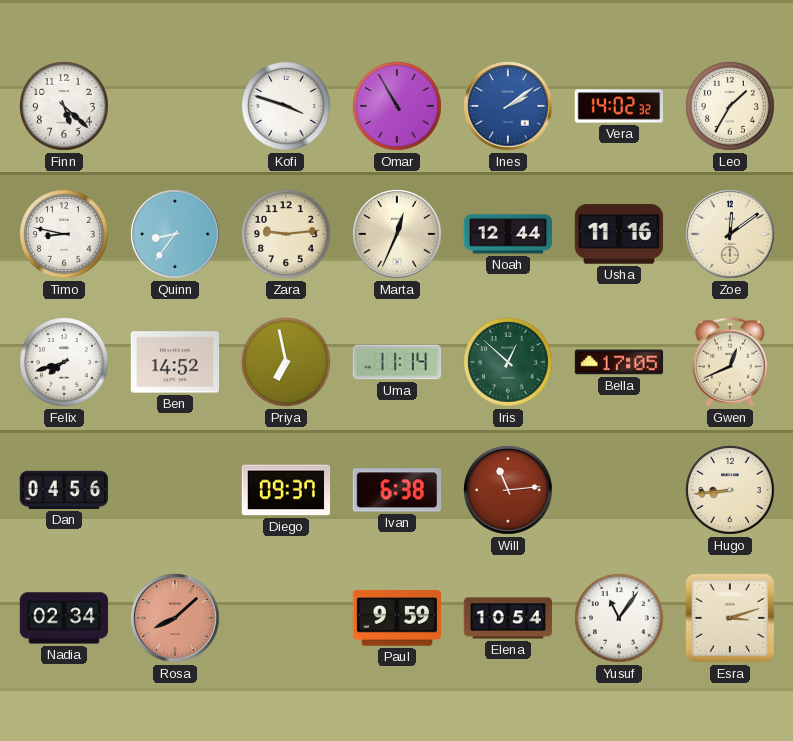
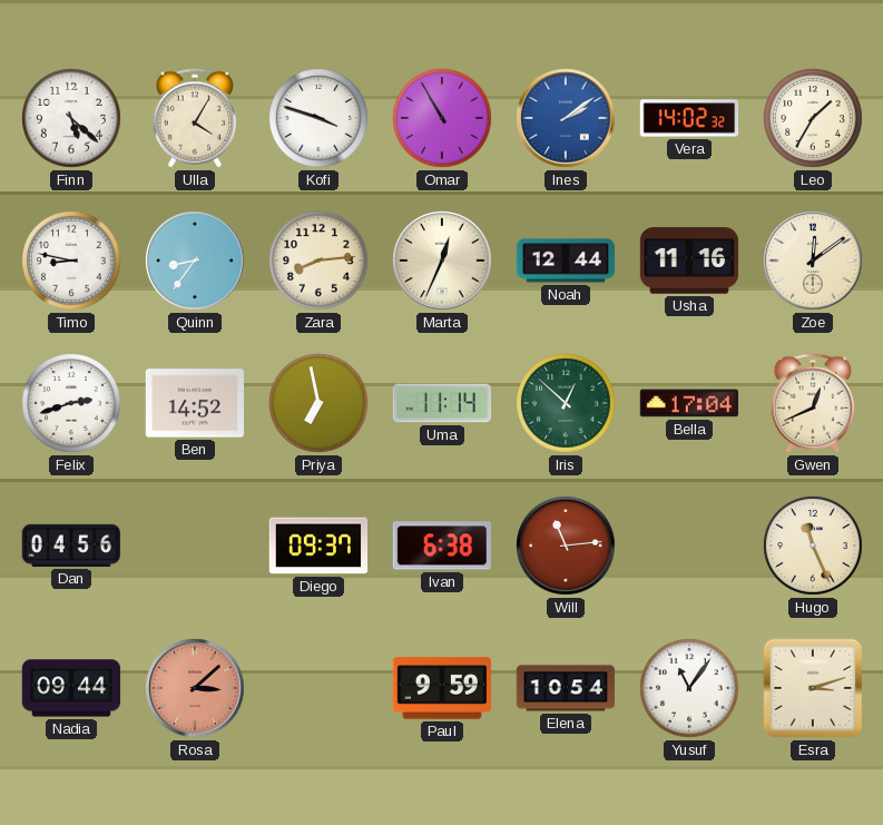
Ulla: none -> 4:05 (195, 118)
Zara: 9:14 -> 8:14 (318, 261)
Felix: 7:42 -> 2:42 (71, 403)
Bella: 17:05 -> 17:04 (689, 403)
Hugo: 8:44 -> 11:26 (813, 546)
Nadia: 02:34 -> 09:44 (71, 688)
Rosa: 8:08 -> 3:08 (195, 688)
